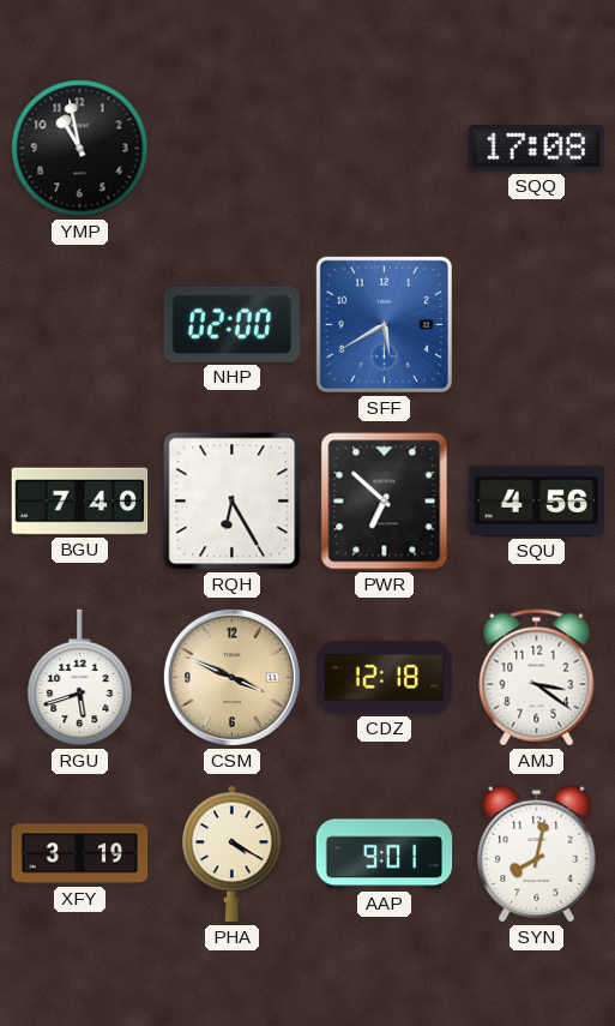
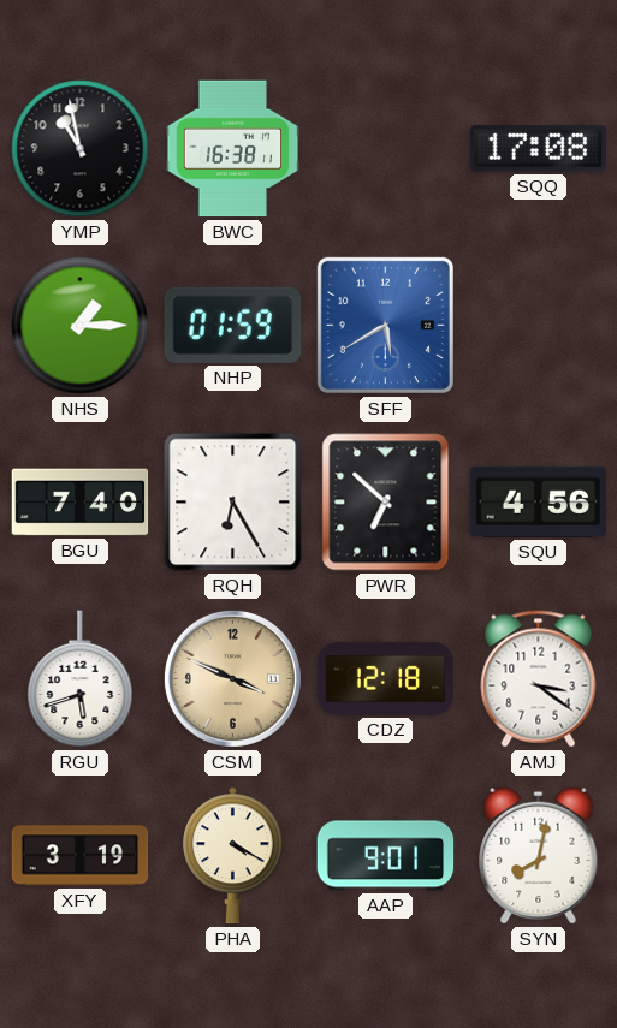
BWC: none -> 16:38 (233, 149)
NHS: none -> 1:15 (81, 326)
NHP: 02:00 -> 01:59 (233, 325)
